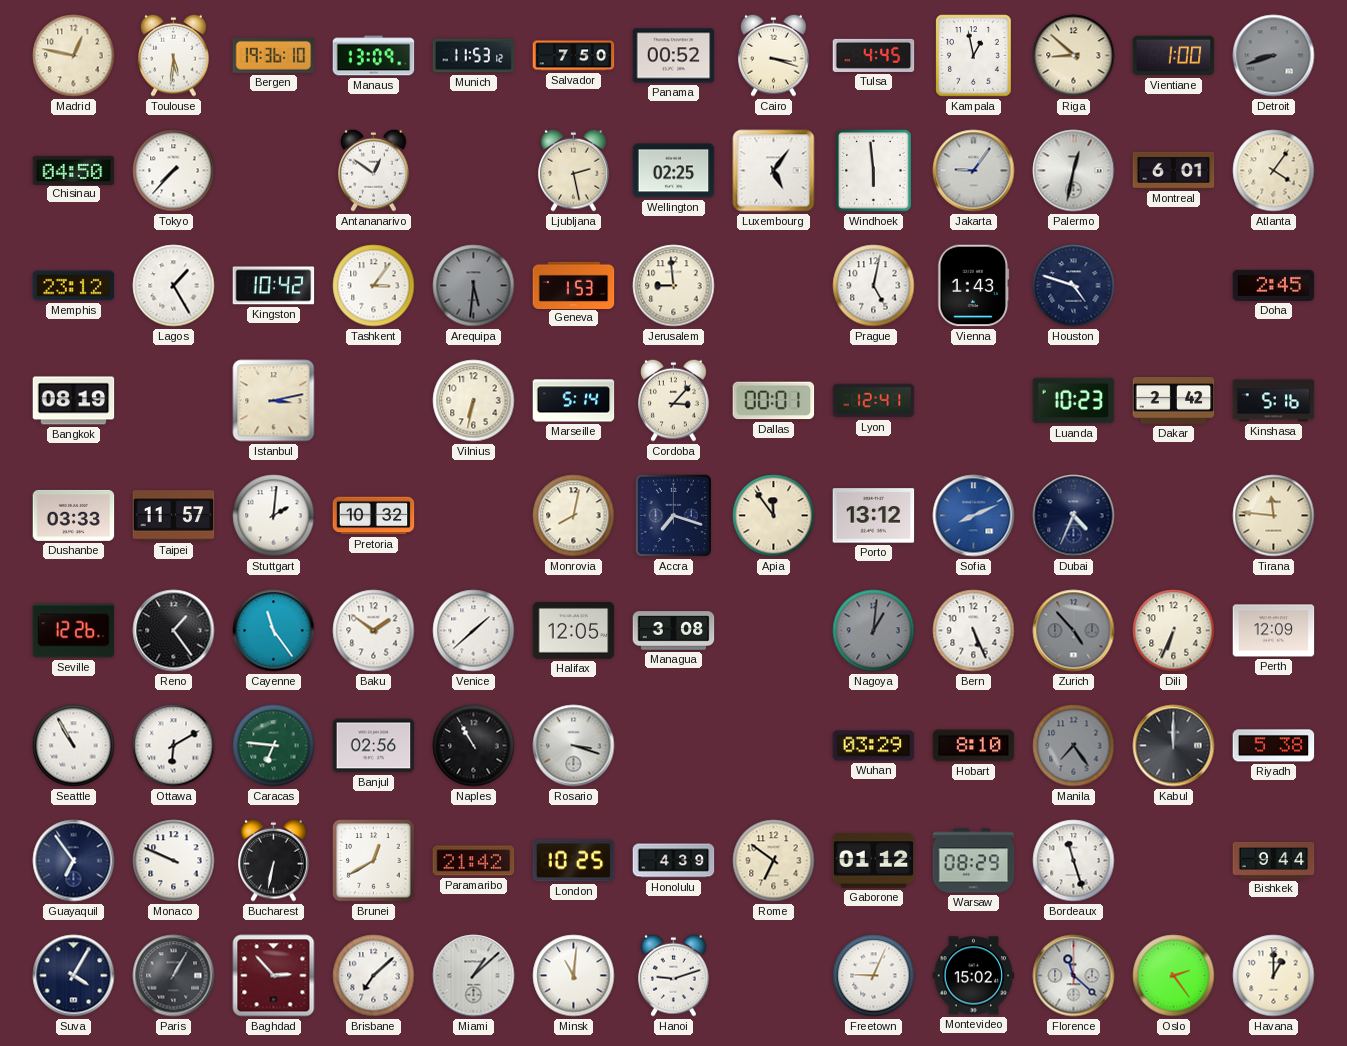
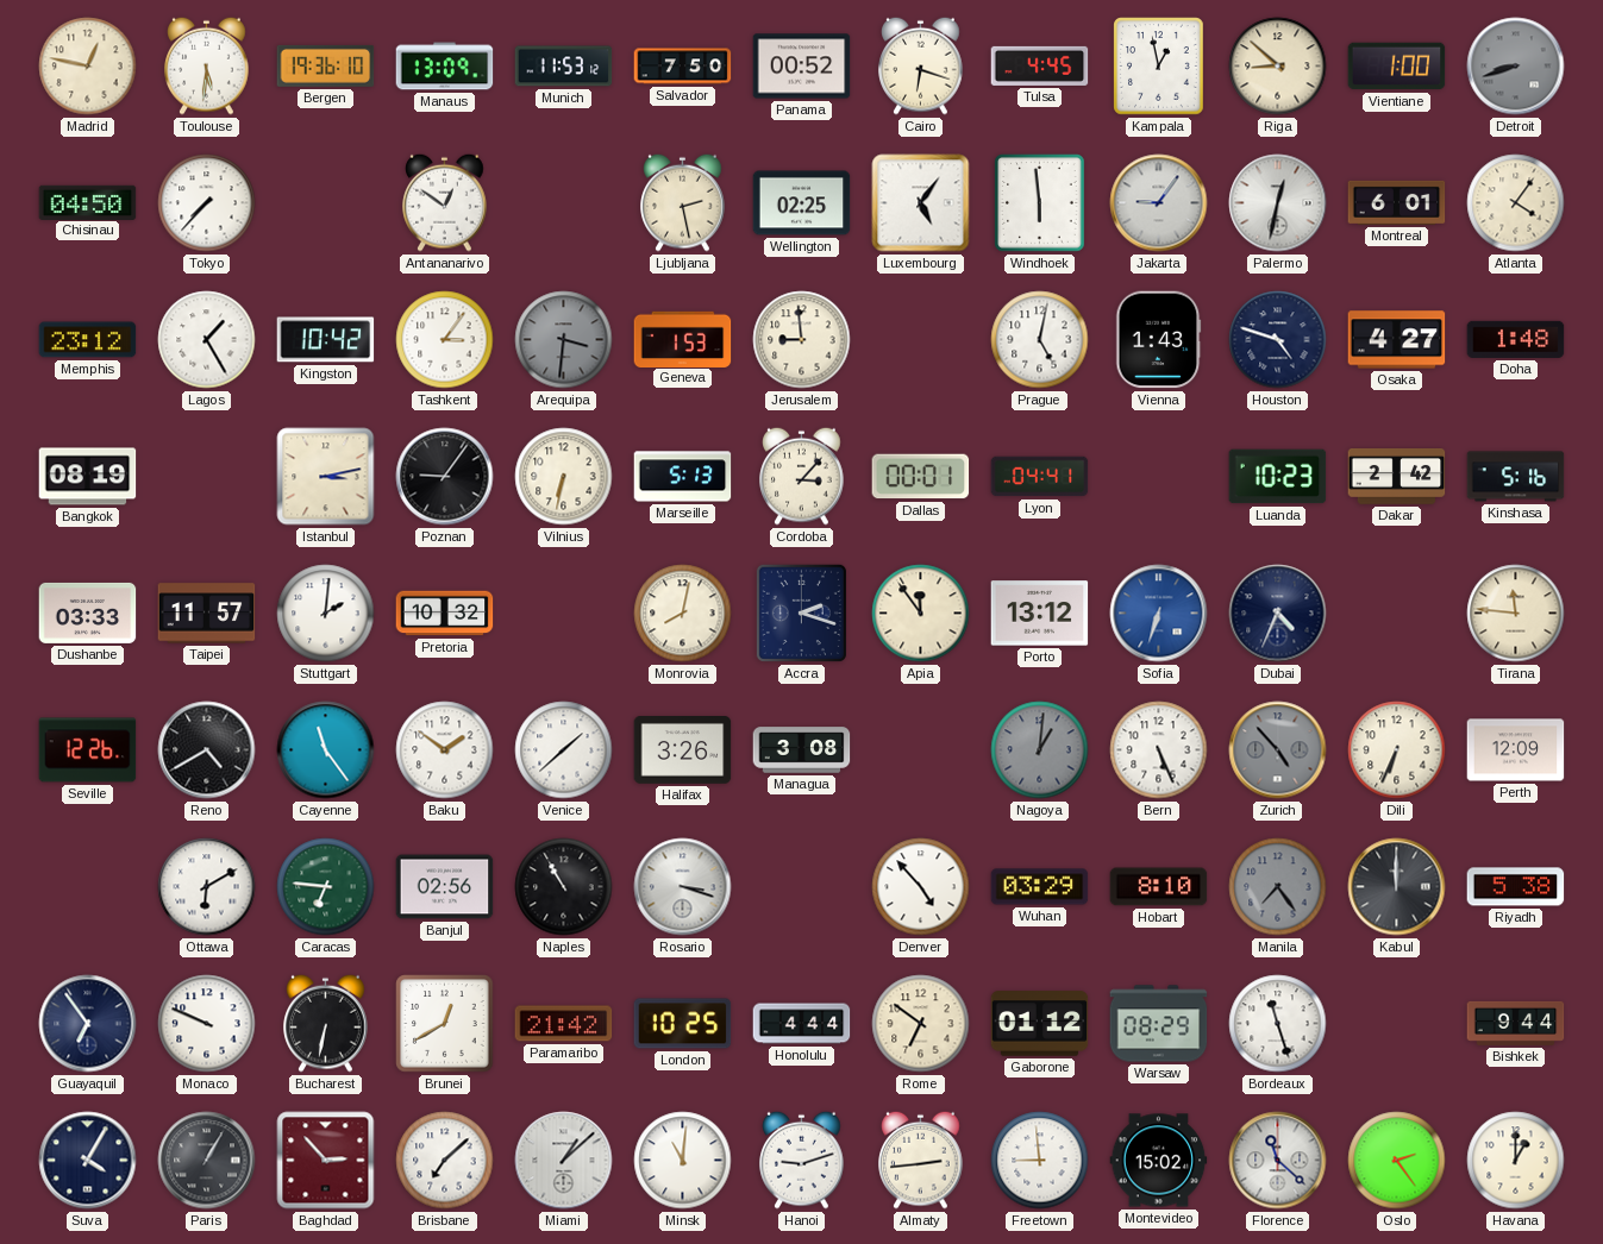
Cairo: 3:18 -> 6:18 (921, 65)
Arequipa: 5:31 -> 3:31 (564, 340)
Osaka: none -> 4:27 (1397, 340)
Doha: 2:45 -> 1:48 (1516, 339)
Poznan: none -> 9:06 (445, 477)
Marseille: 5:14 -> 5:13 (683, 477)
Lyon: 12:41 -> 04:41 (1040, 477)
Accra: 7:18 -> 2:18 (801, 612)
Sofia: 8:11 -> 6:33 (1159, 614)
Reno: 1:24 -> 4:40 (207, 750)
Halifax: 12:05 -> 3:26 (683, 750)
Seattle: 10:55 -> none (74, 746)
Denver: none -> 4:53 (921, 887)
Honolulu: 4:39 -> 4:44 (802, 1024)
Almaty: none -> 2:44 (921, 1160)
Freetown: 9:04 -> 8:59 (1040, 1161)
